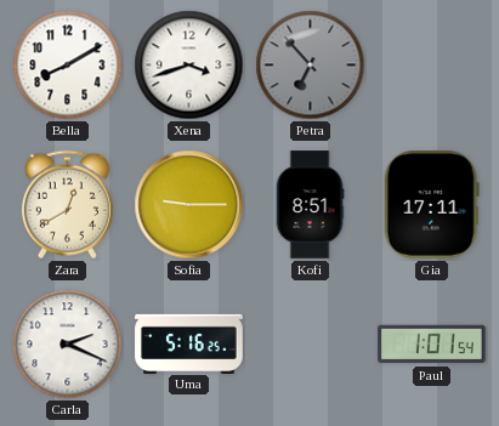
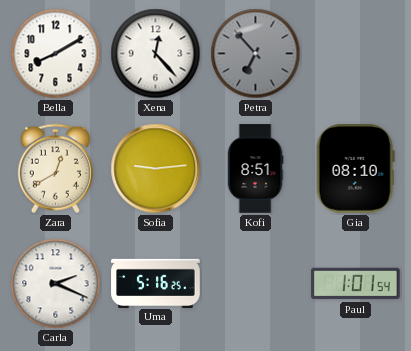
Xena: 3:42 -> 12:23 (156, 54)
Sofia: 9:15 -> 9:14 (156, 169)
Gia: 17:11 -> 08:10 (355, 169)
